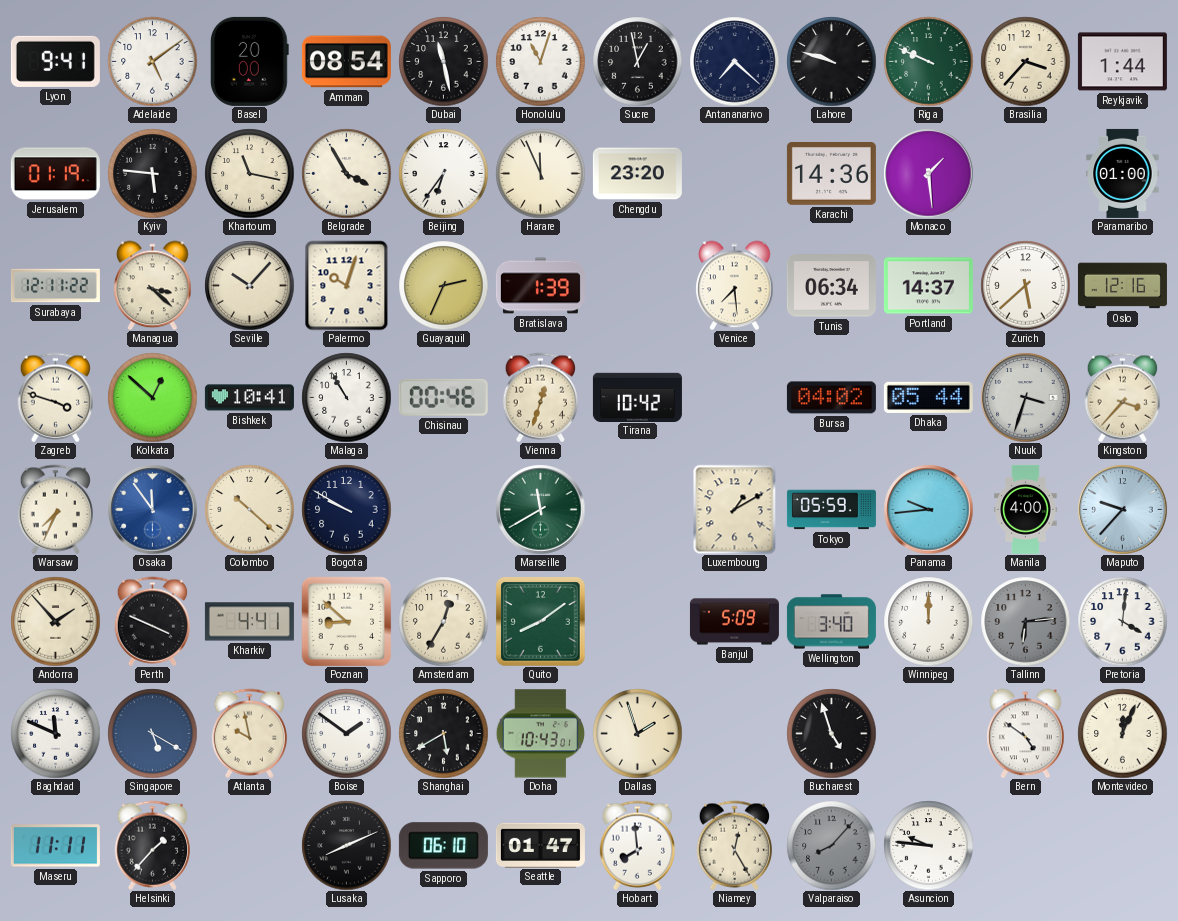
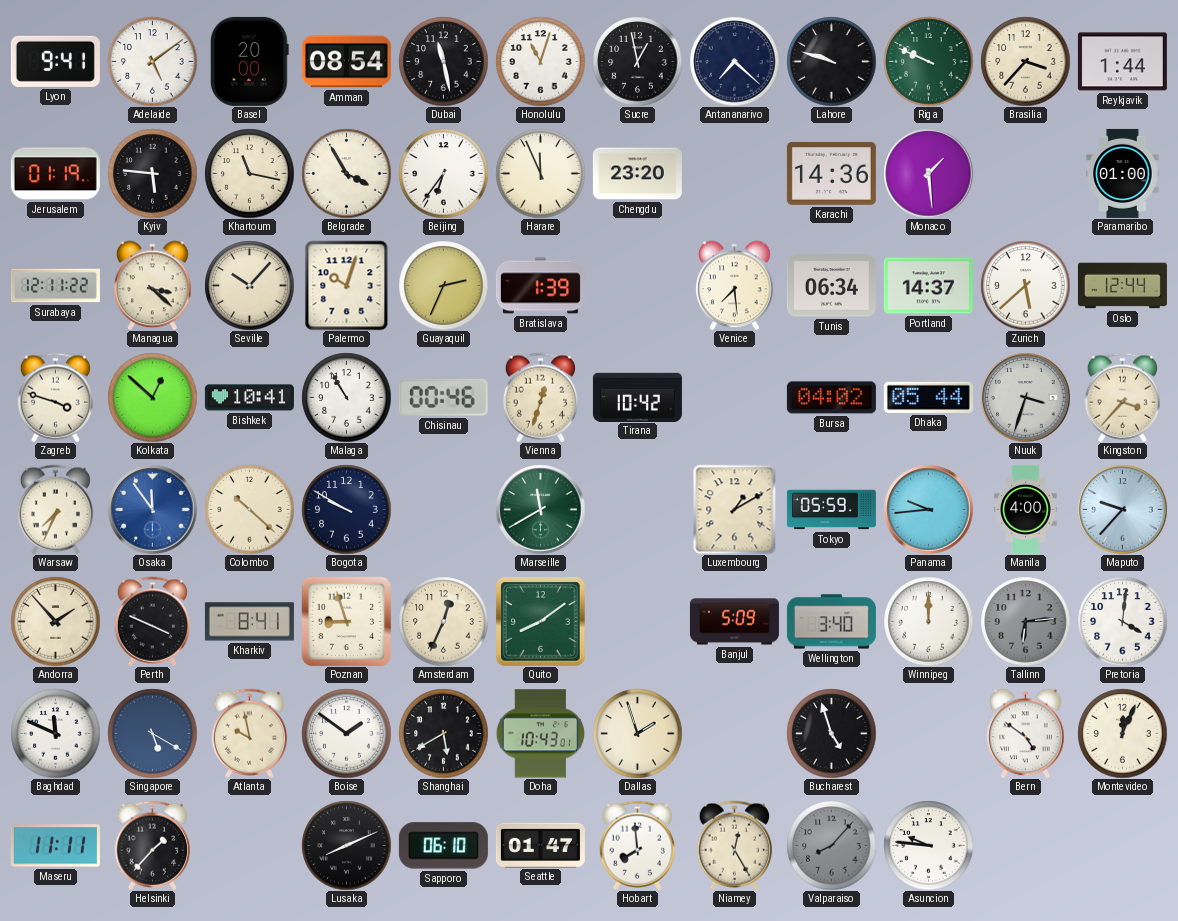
Oslo: 12:16 -> 12:44 (1122, 286)
Kharkiv: 4:41 -> 8:41 (249, 622)
Poznan: 8:52 -> 8:57 (346, 621)
Amsterdam: 12:35 -> 12:34 (443, 621)
